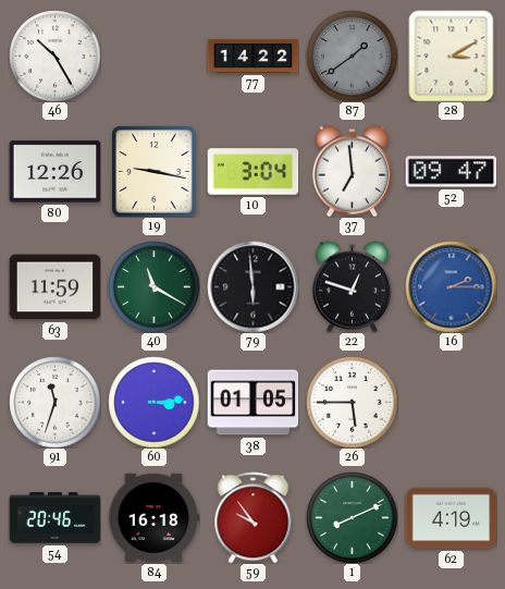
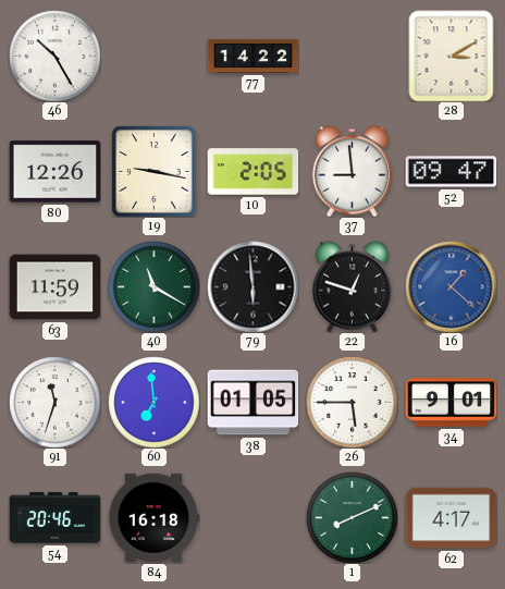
87: 1:39 -> none (352, 56)
10: 3:04 -> 2:05 (253, 172)
37: 6:59 -> 8:59 (352, 171)
16: 2:15 -> 1:22 (451, 286)
60: 3:14 -> 6:59 (153, 402)
34: none -> 9:01 (451, 403)
59: 9:54 -> none (254, 517)
62: 4:19 -> 4:17 (451, 518)
